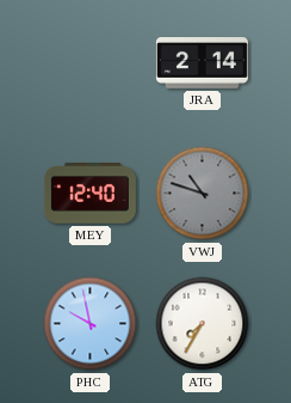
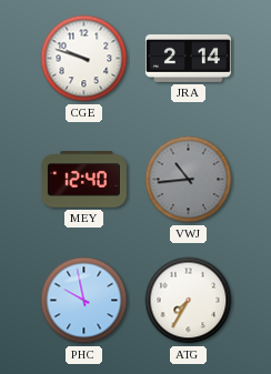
CGE: none -> 9:48 (84, 59)
VWJ: 10:48 -> 10:44 (189, 180)
